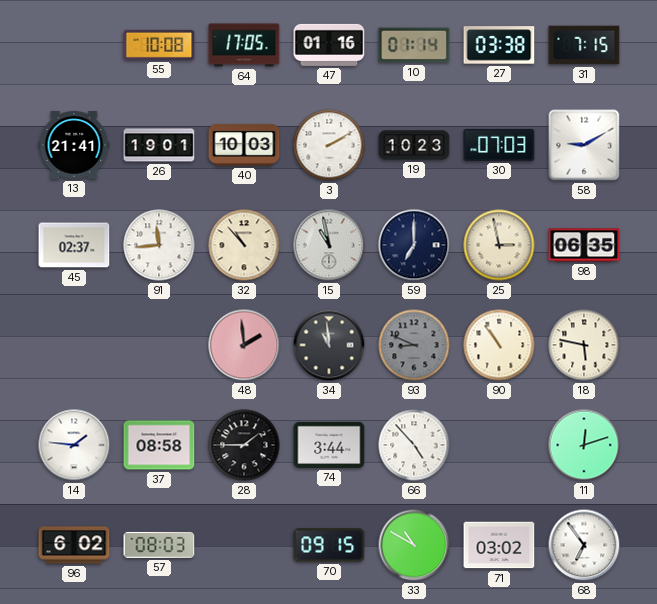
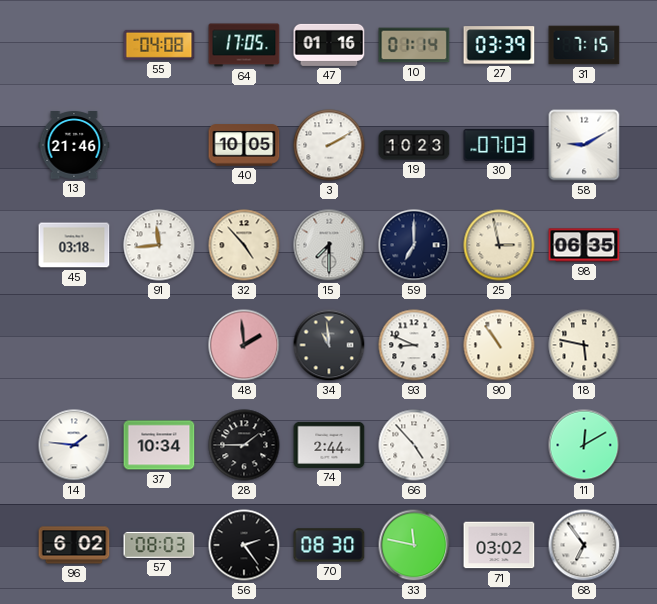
55: 10:08 -> 04:08 (159, 45)
27: 03:38 -> 03:39 (499, 45)
13: 21:41 -> 21:46 (74, 145)
26: 19:01 -> none (159, 145)
40: 10:03 -> 10:05 (244, 145)
45: 02:37 -> 03:18 (74, 245)
32: 10:53 -> 4:53 (244, 245)
15: 10:58 -> 7:30 (329, 245)
93 dial: grey -> white (414, 345)
37: 08:58 -> 10:34 (159, 445)
74: 3:44 -> 2:44 (329, 445)
11: 12:12 -> 12:10 (584, 445)
56: none -> 2:24 (244, 545)
70: 09:15 -> 08:30 (329, 545)
33: 10:50 -> 11:47 (414, 545)
